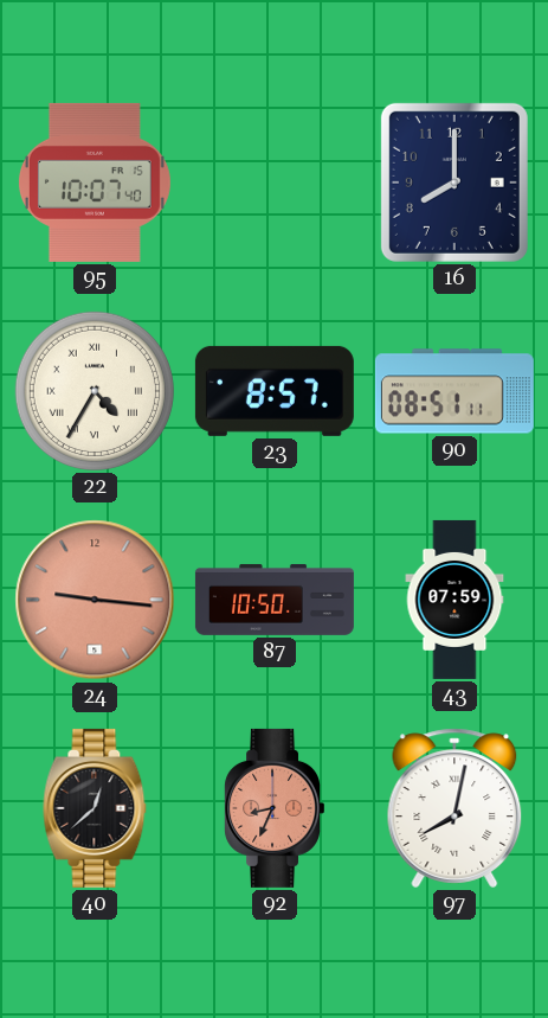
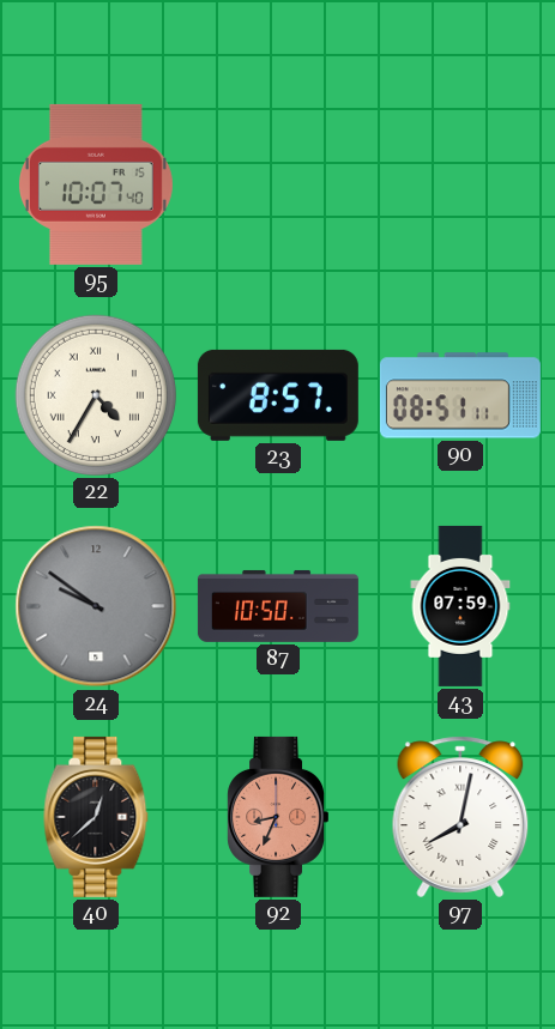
16: 8:00 -> none (454, 183)
24: 9:16 -> 9:51 (96, 606)
24 dial: salmon -> grey (96, 606)
